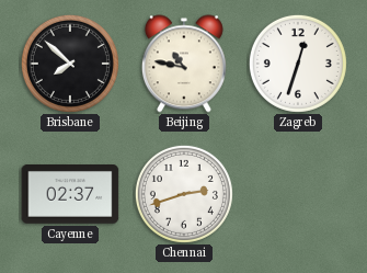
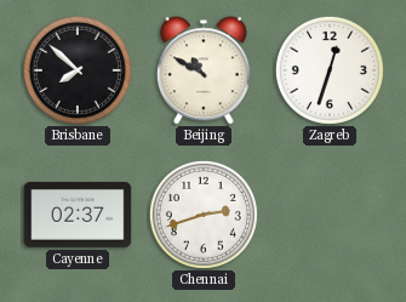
Beijing: 10:47 -> 10:50 (204, 70)
